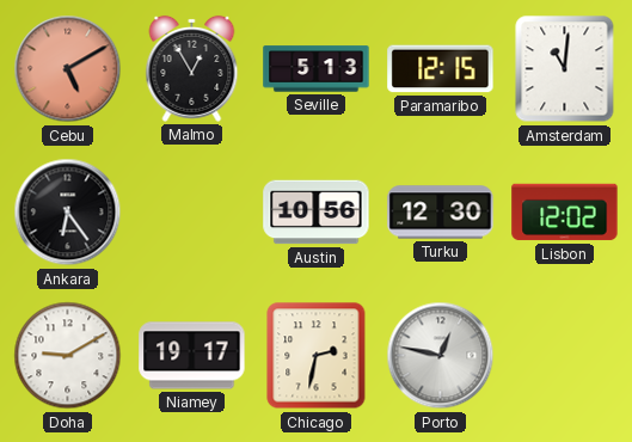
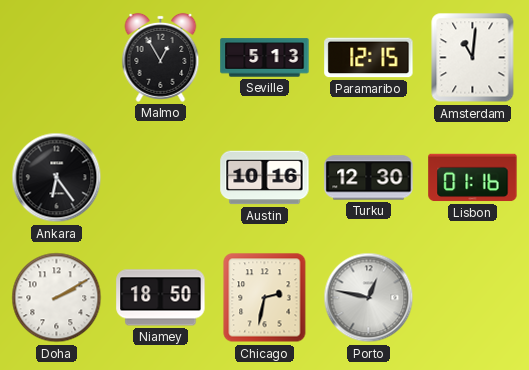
Cebu: 5:10 -> none (68, 69)
Austin: 10:56 -> 10:16 (265, 178)
Lisbon: 12:02 -> 01:16 (473, 178)
Doha: 9:10 -> 2:10 (57, 298)
Niamey: 19:17 -> 18:50 (161, 298)
